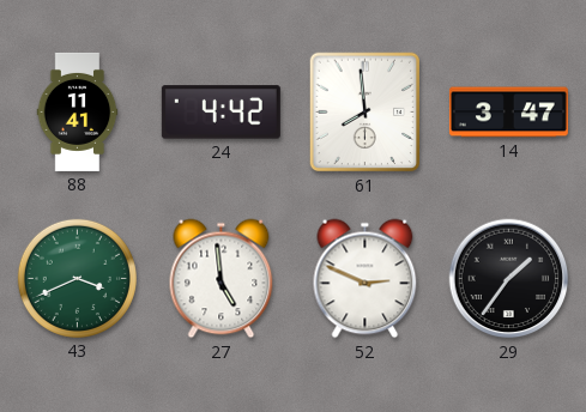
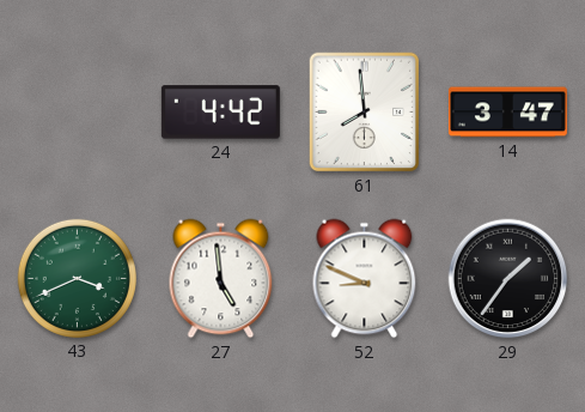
88: 11:41 -> none (78, 111)
52: 2:49 -> 8:49 (365, 279)
